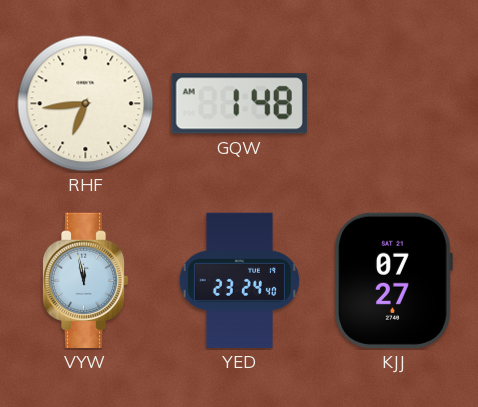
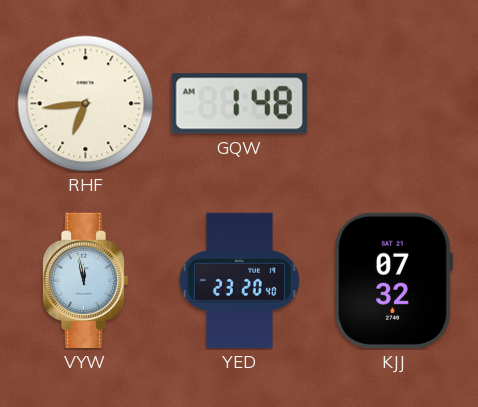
YED: 23:24 -> 23:20 (239, 281)
KJJ: 07:27 -> 07:32 (393, 280)
